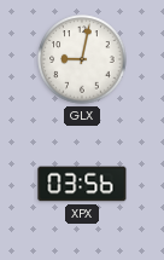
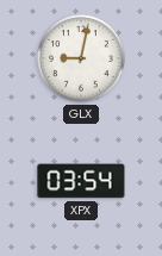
XPX: 03:56 -> 03:54 (81, 181)
